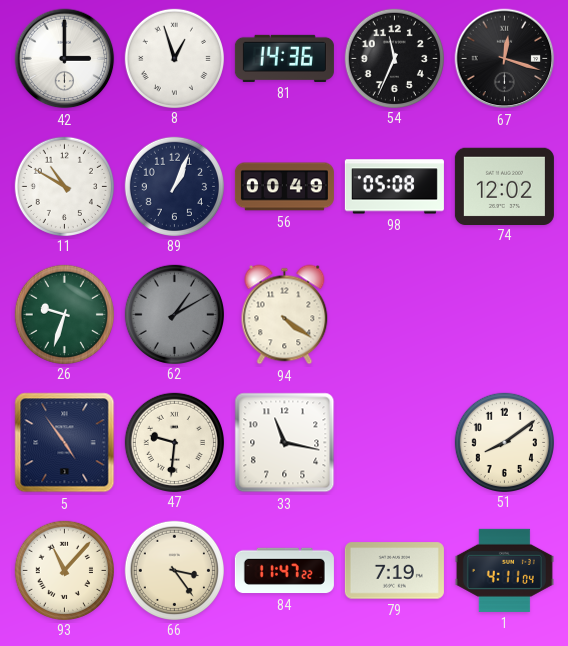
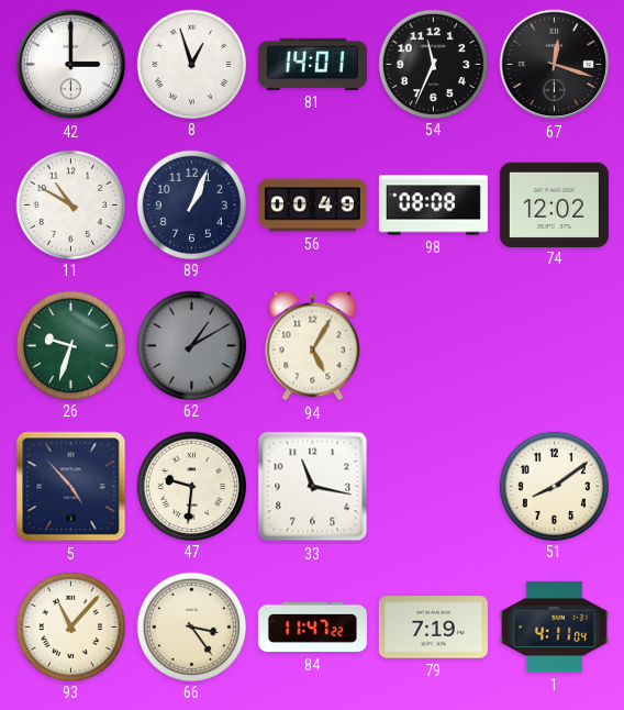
81: 14:36 -> 14:01 (312, 64)
98: 05:08 -> 08:08 (433, 206)
94: 4:21 -> 5:05 (313, 346)
5: 4:54 -> 4:53 (71, 487)
